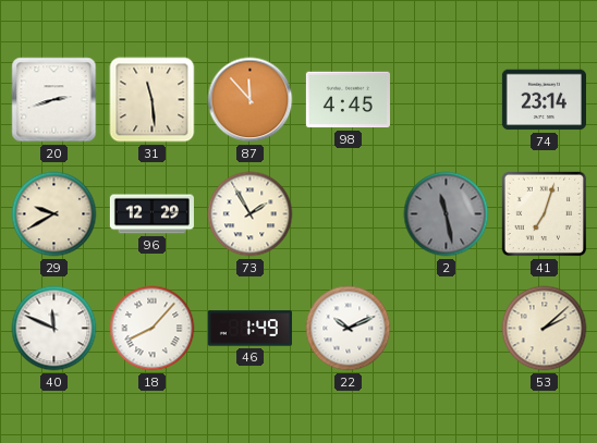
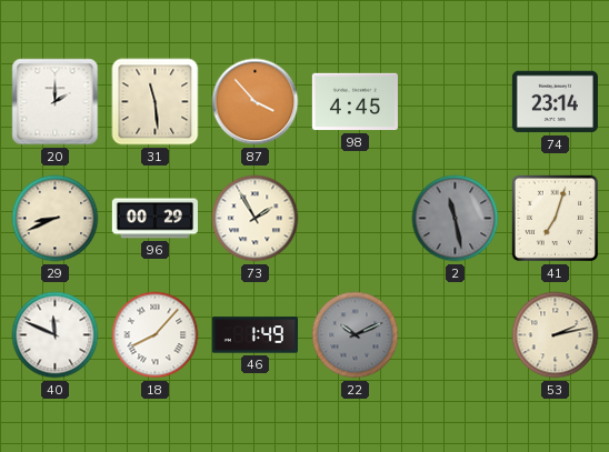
20: 2:42 -> 2:00 (56, 102)
87: 11:53 -> 3:53 (256, 102)
29: 9:40 -> 8:41 (56, 219)
96: 12:29 -> 00:29 (154, 219)
22 dial: white -> grey (356, 335)
53: 2:08 -> 2:13 (556, 335)
